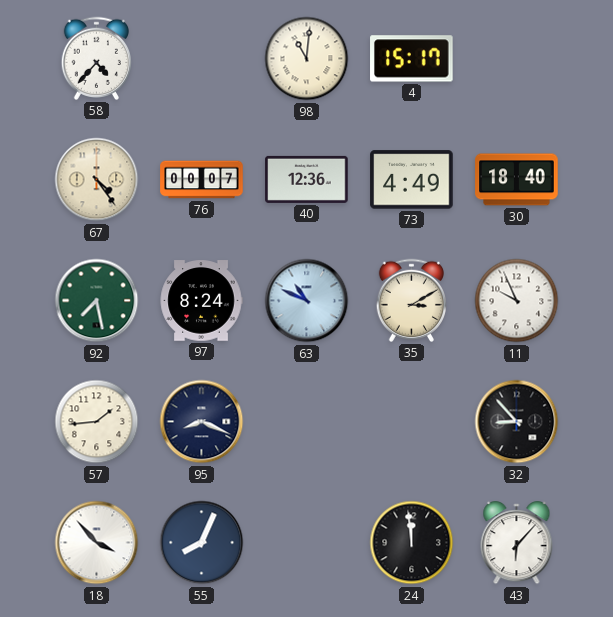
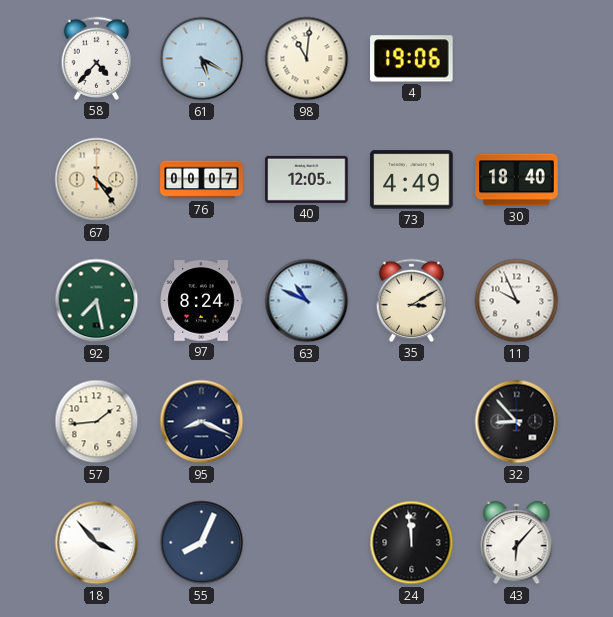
61: none -> 5:20 (202, 59)
4: 15:17 -> 19:06 (412, 59)
40: 12:36 -> 12:05 (307, 179)
